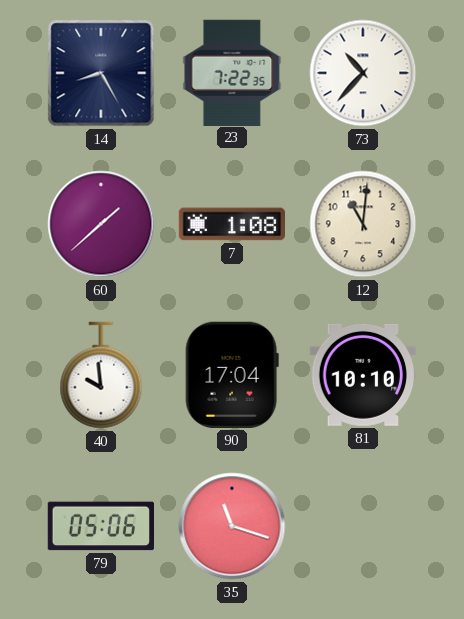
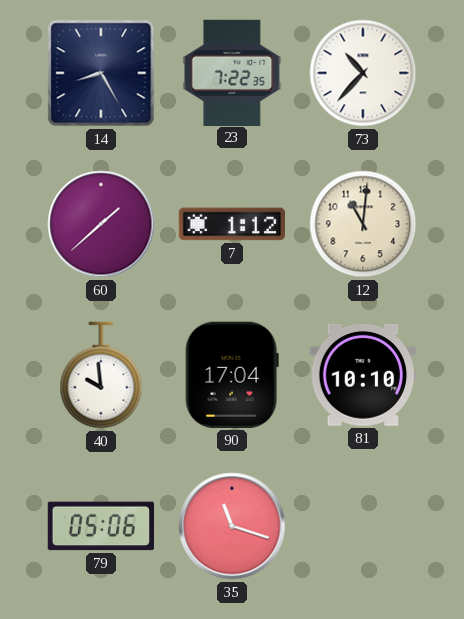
7: 1:08 -> 1:12 (231, 224)
